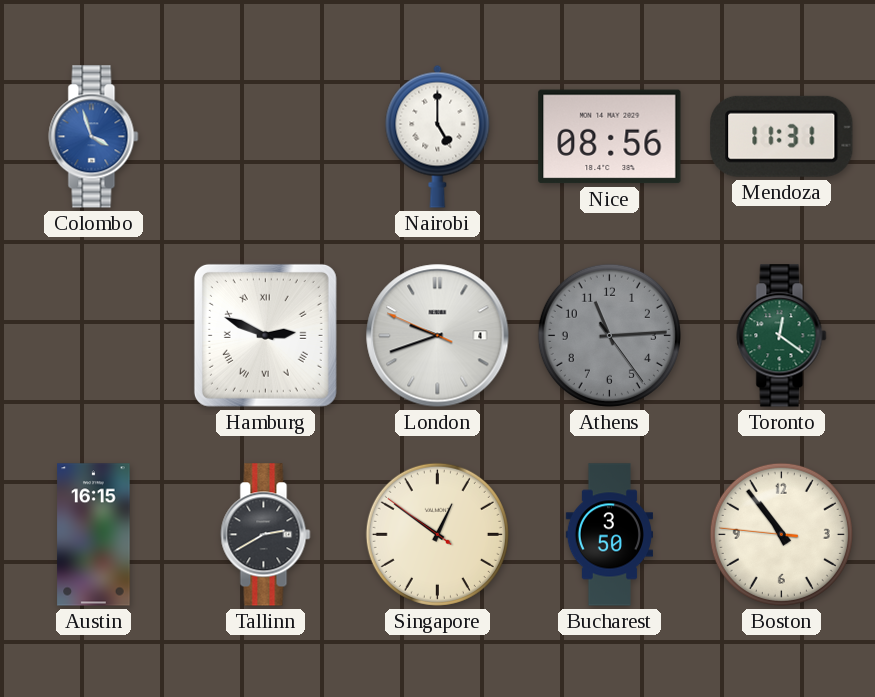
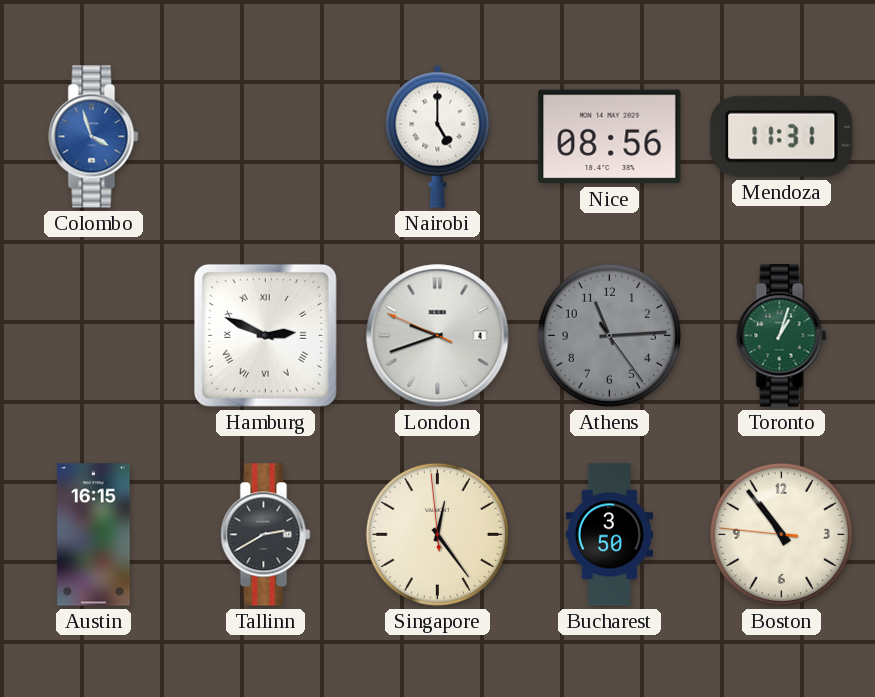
Toronto: 12:21 -> 1:03 (782, 336)
Singapore: 12:50 -> 12:23 (437, 534)
